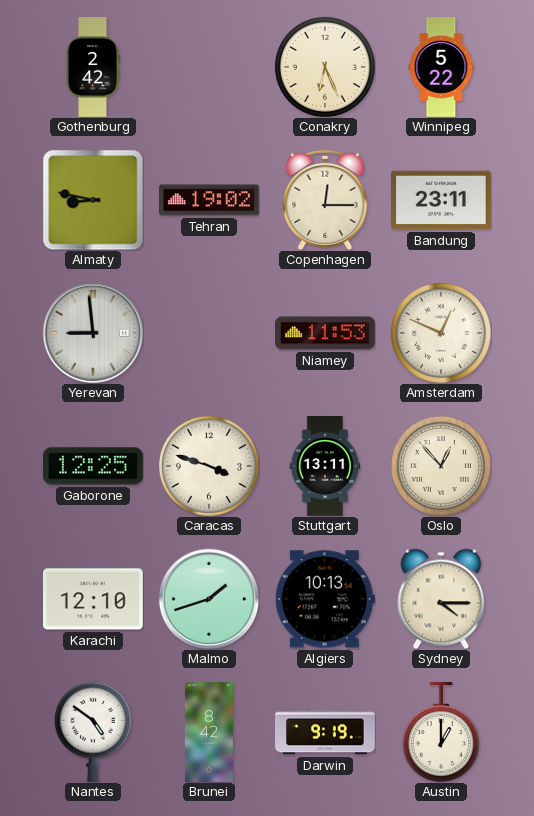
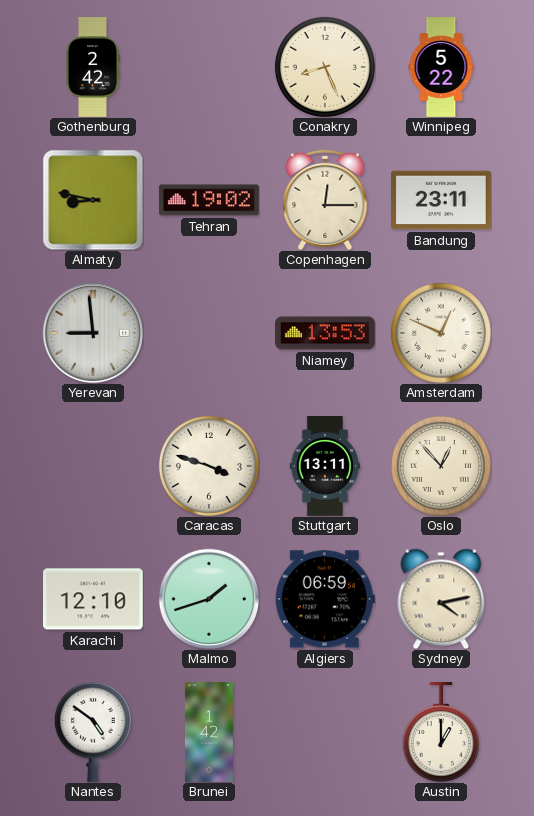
Conakry: 6:26 -> 8:26 (325, 67)
Niamey: 11:53 -> 13:53 (325, 333)
Gaborone: 12:25 -> none (94, 466)
Algiers: 10:13 -> 06:59 (325, 599)
Sydney: 4:15 -> 4:13 (441, 599)
Brunei: 8:42 -> 1:42 (209, 732)
Darwin: 9:19 -> none (325, 732)
